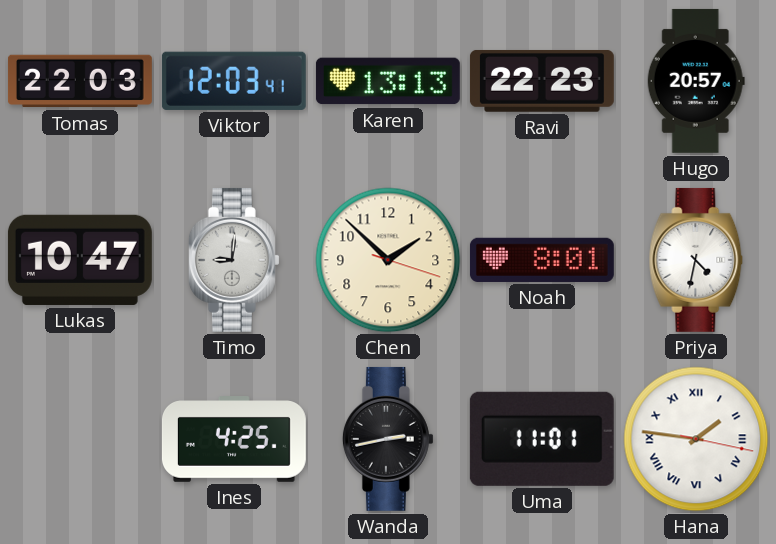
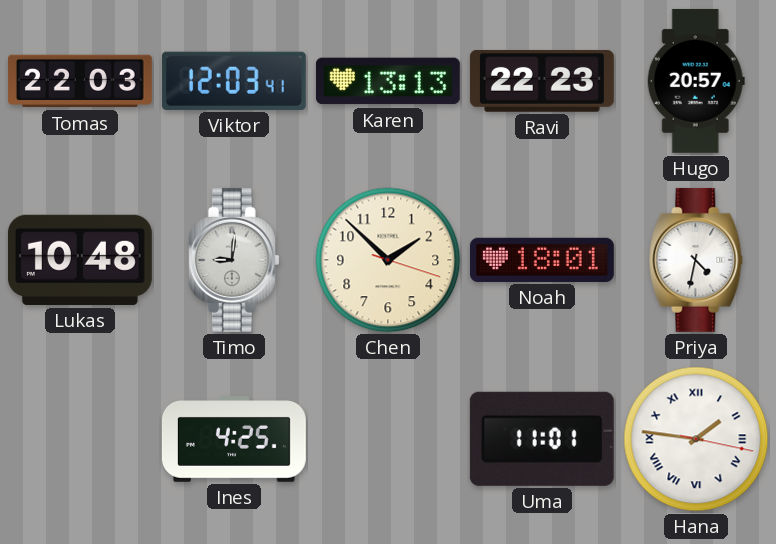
Lukas: 10:47 -> 10:48 (80, 260)
Noah: 8:01 -> 18:01 (542, 260)
Wanda: 2:43 -> none (388, 439)
